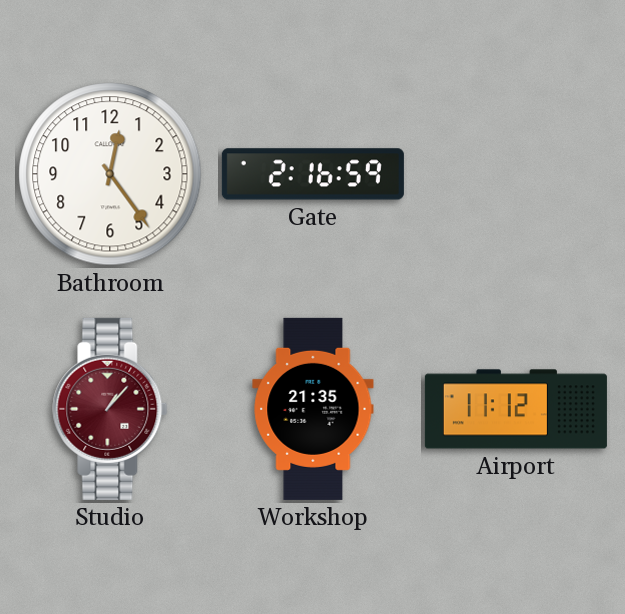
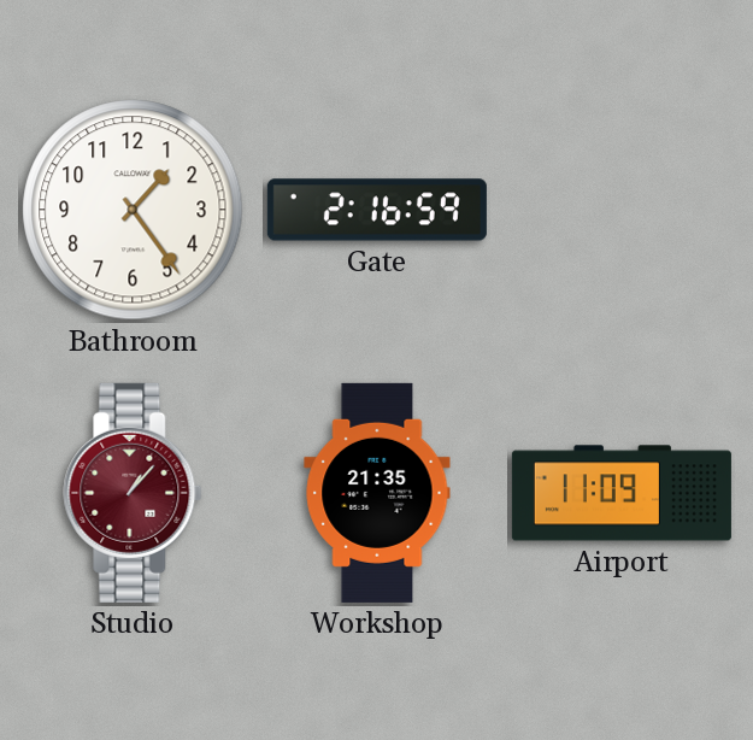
Bathroom: 12:24 -> 1:24 (133, 210)
Airport: 11:12 -> 11:09 (622, 493)
